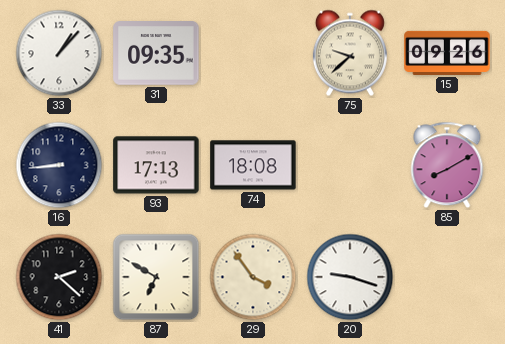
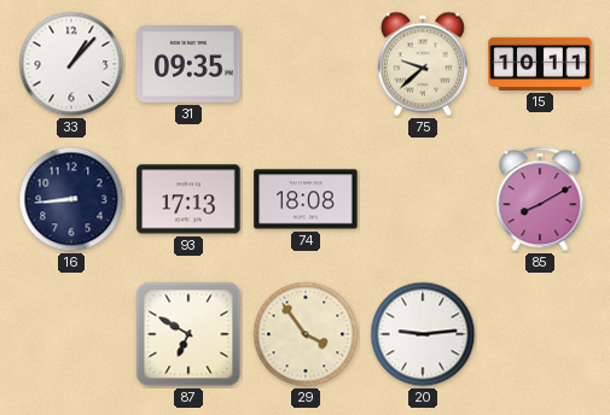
15: 09:26 -> 10:11 (540, 64)
41: 2:22 -> none (59, 277)
20: 9:18 -> 9:14 (423, 334)
